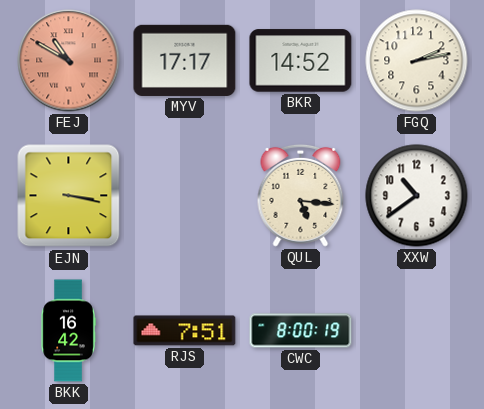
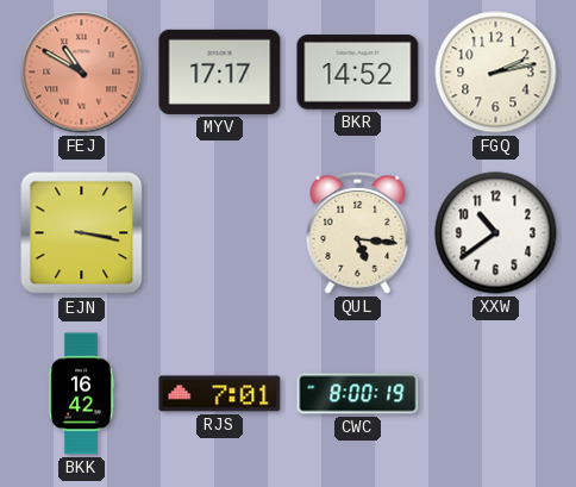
RJS: 7:51 -> 7:01 (220, 394)
